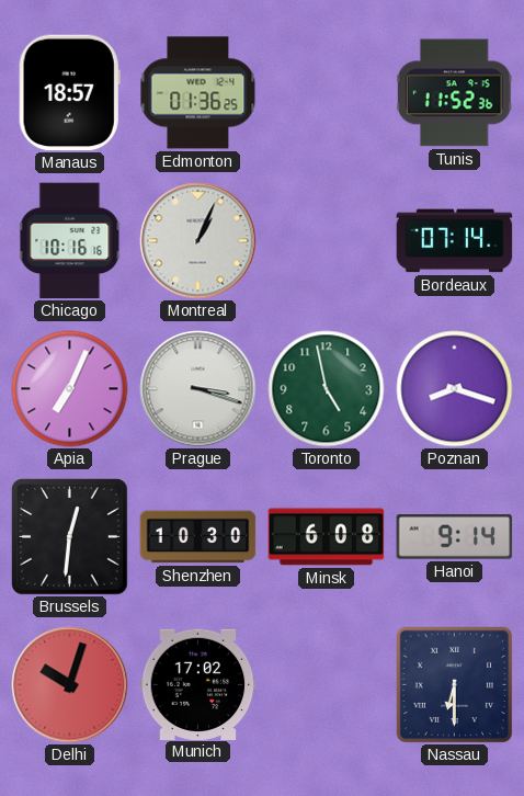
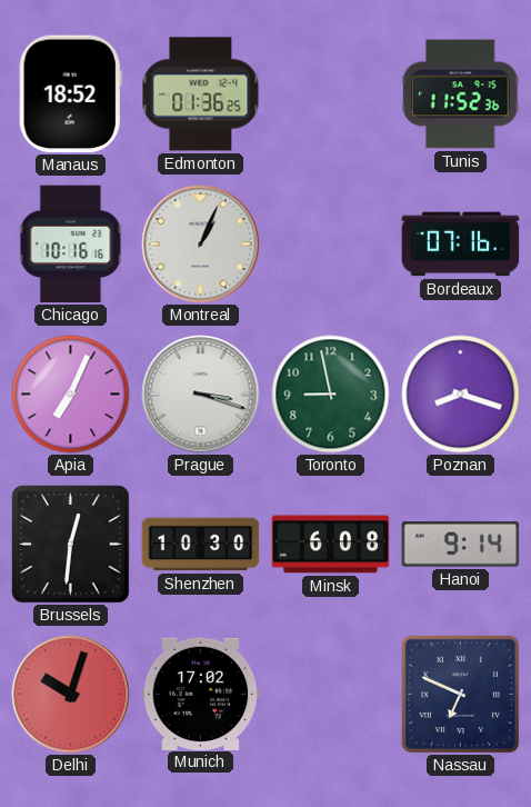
Manaus: 18:57 -> 18:52 (70, 94)
Bordeaux: 07:14 -> 07:16 (461, 245)
Toronto: 4:58 -> 8:58 (331, 395)
Nassau: 6:30 -> 6:49 (460, 694)
